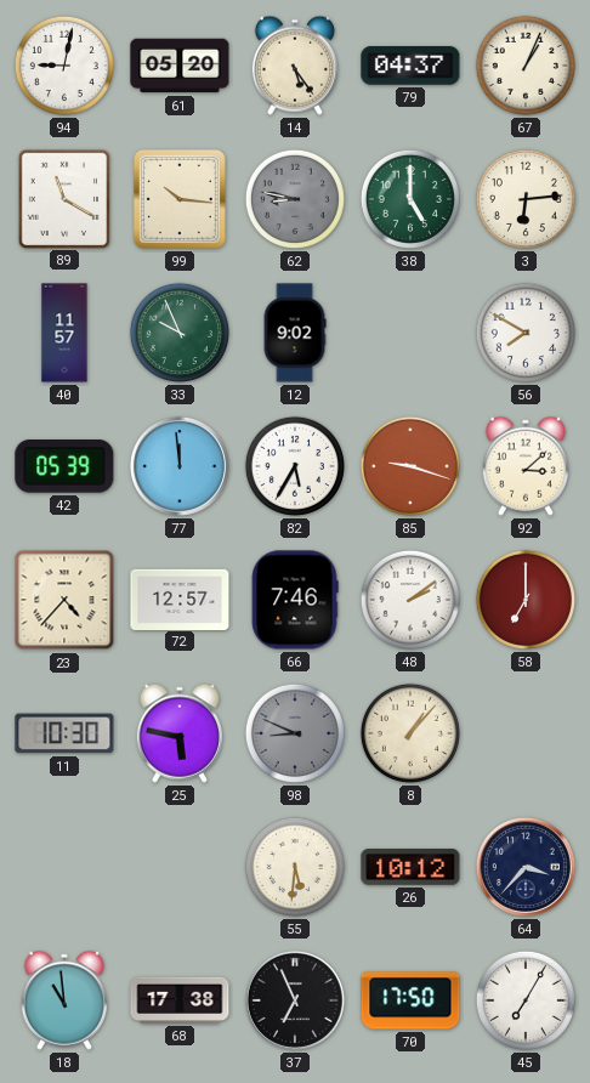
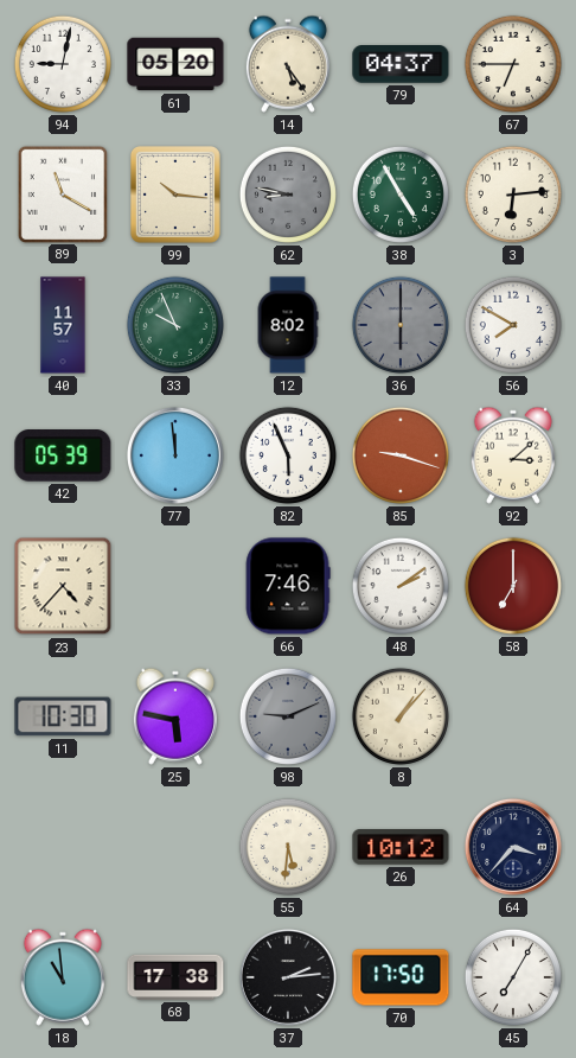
67: 1:04 -> 6:45 (513, 64)
38: 5:00 -> 4:55 (401, 195)
12: 9:02 -> 8:02 (288, 325)
36: none -> 6:00 (401, 325)
82: 5:35 -> 5:56 (288, 455)
72: 12:57 -> none (180, 599)
98: 8:49 -> 9:11 (288, 716)
37: 6:56 -> 2:14 (288, 977)
